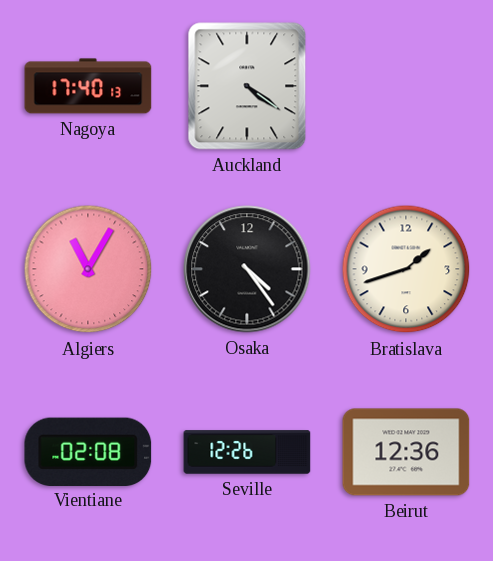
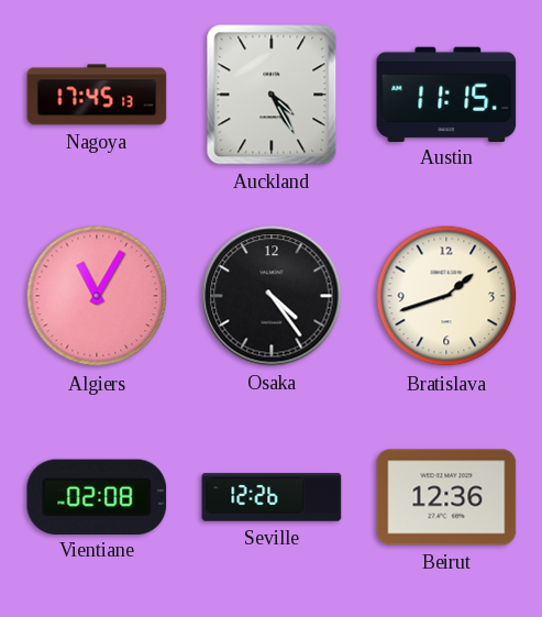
Nagoya: 17:40 -> 17:45 (97, 95)
Auckland: 4:21 -> 4:25 (272, 95)
Austin: none -> 11:15 (446, 93)
